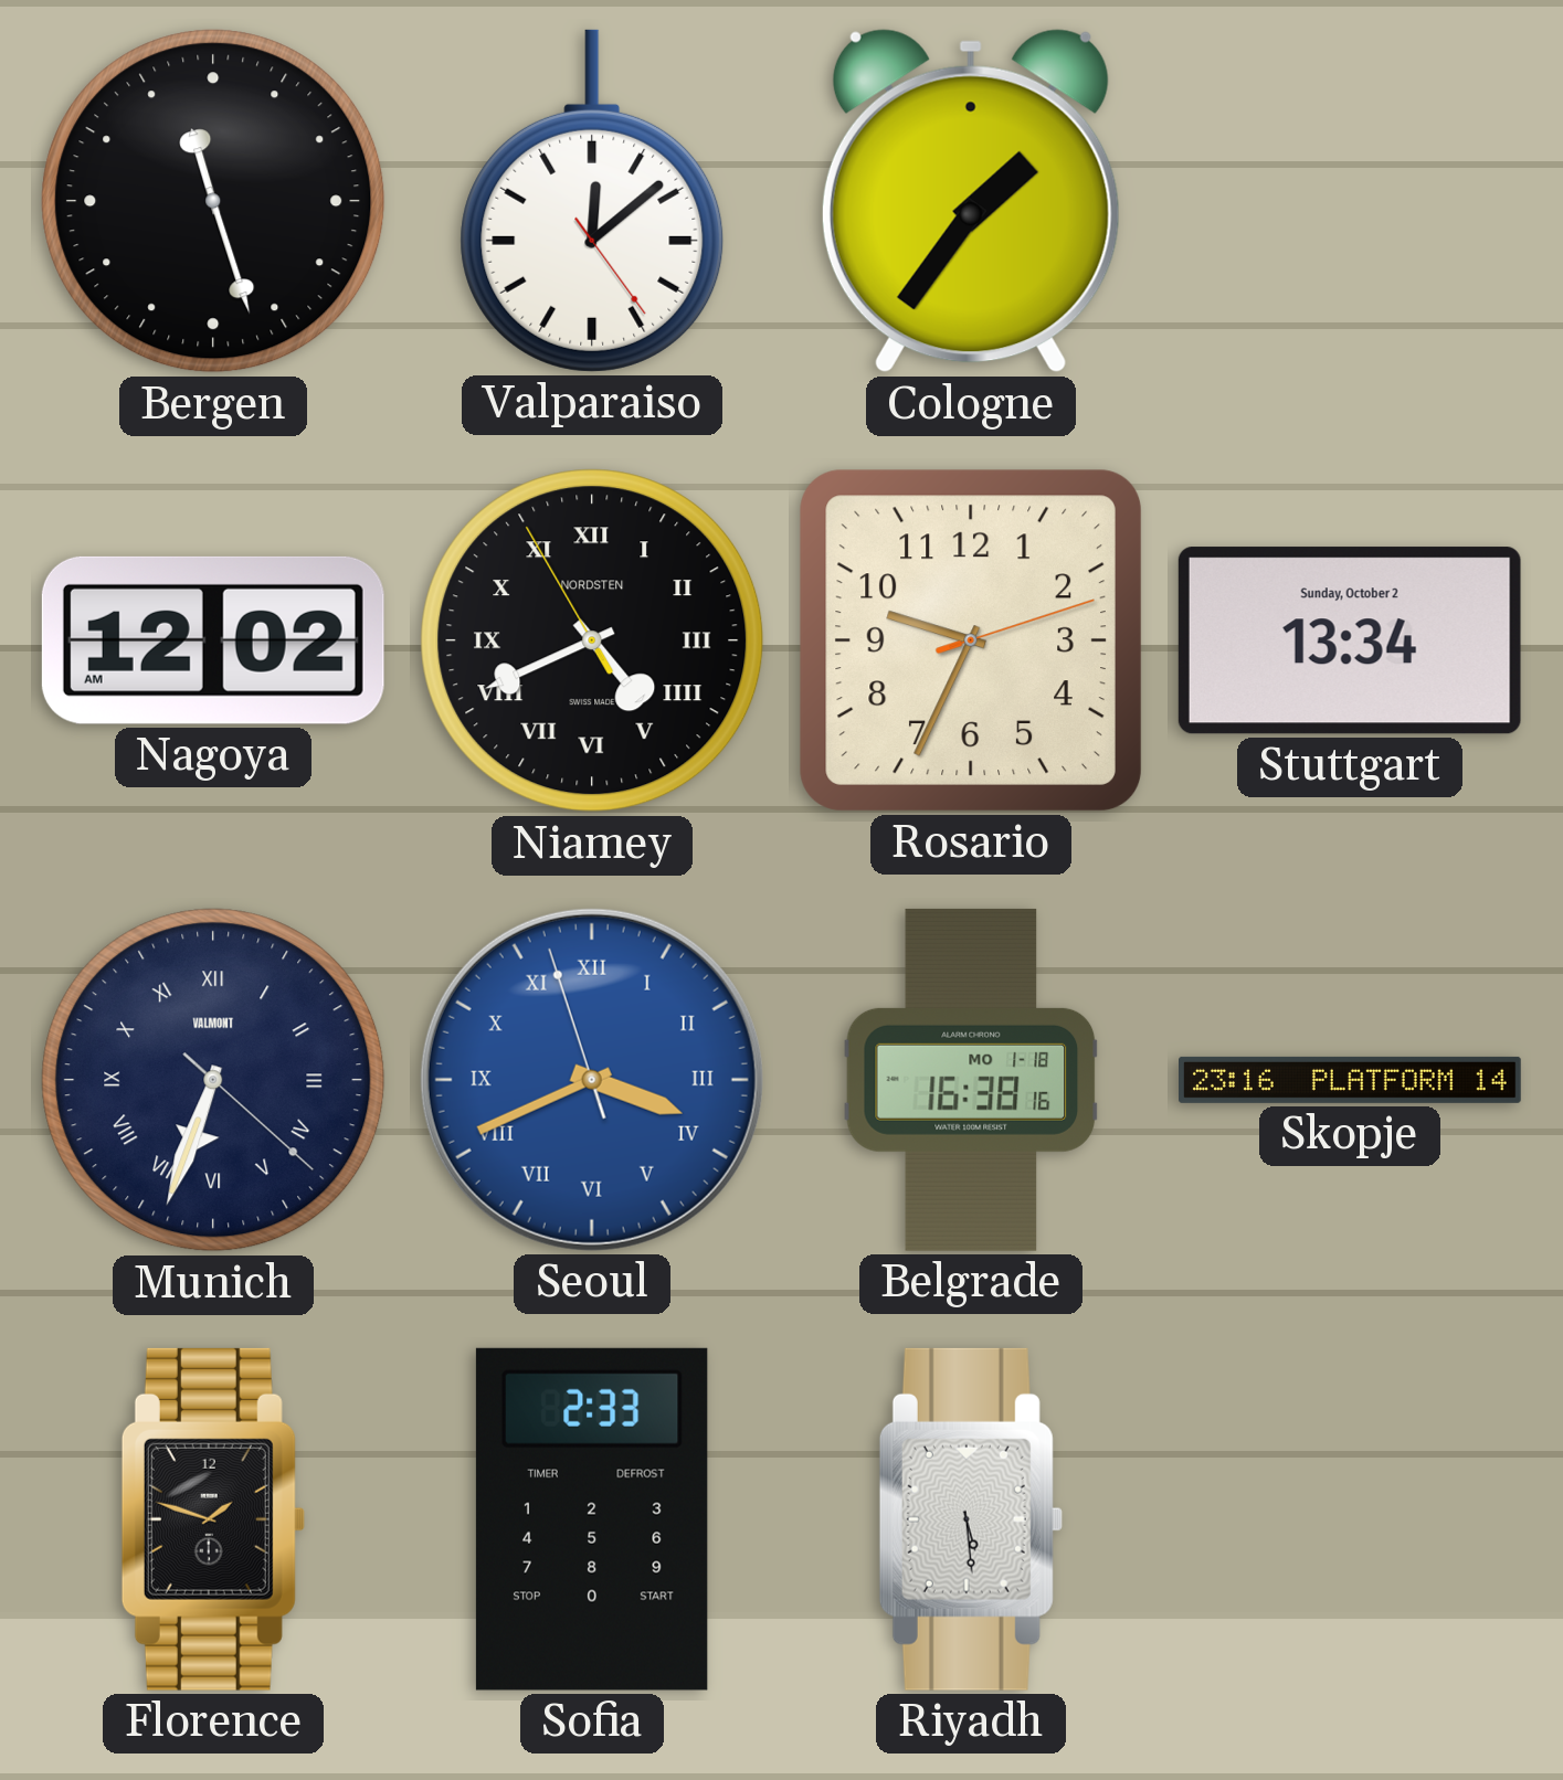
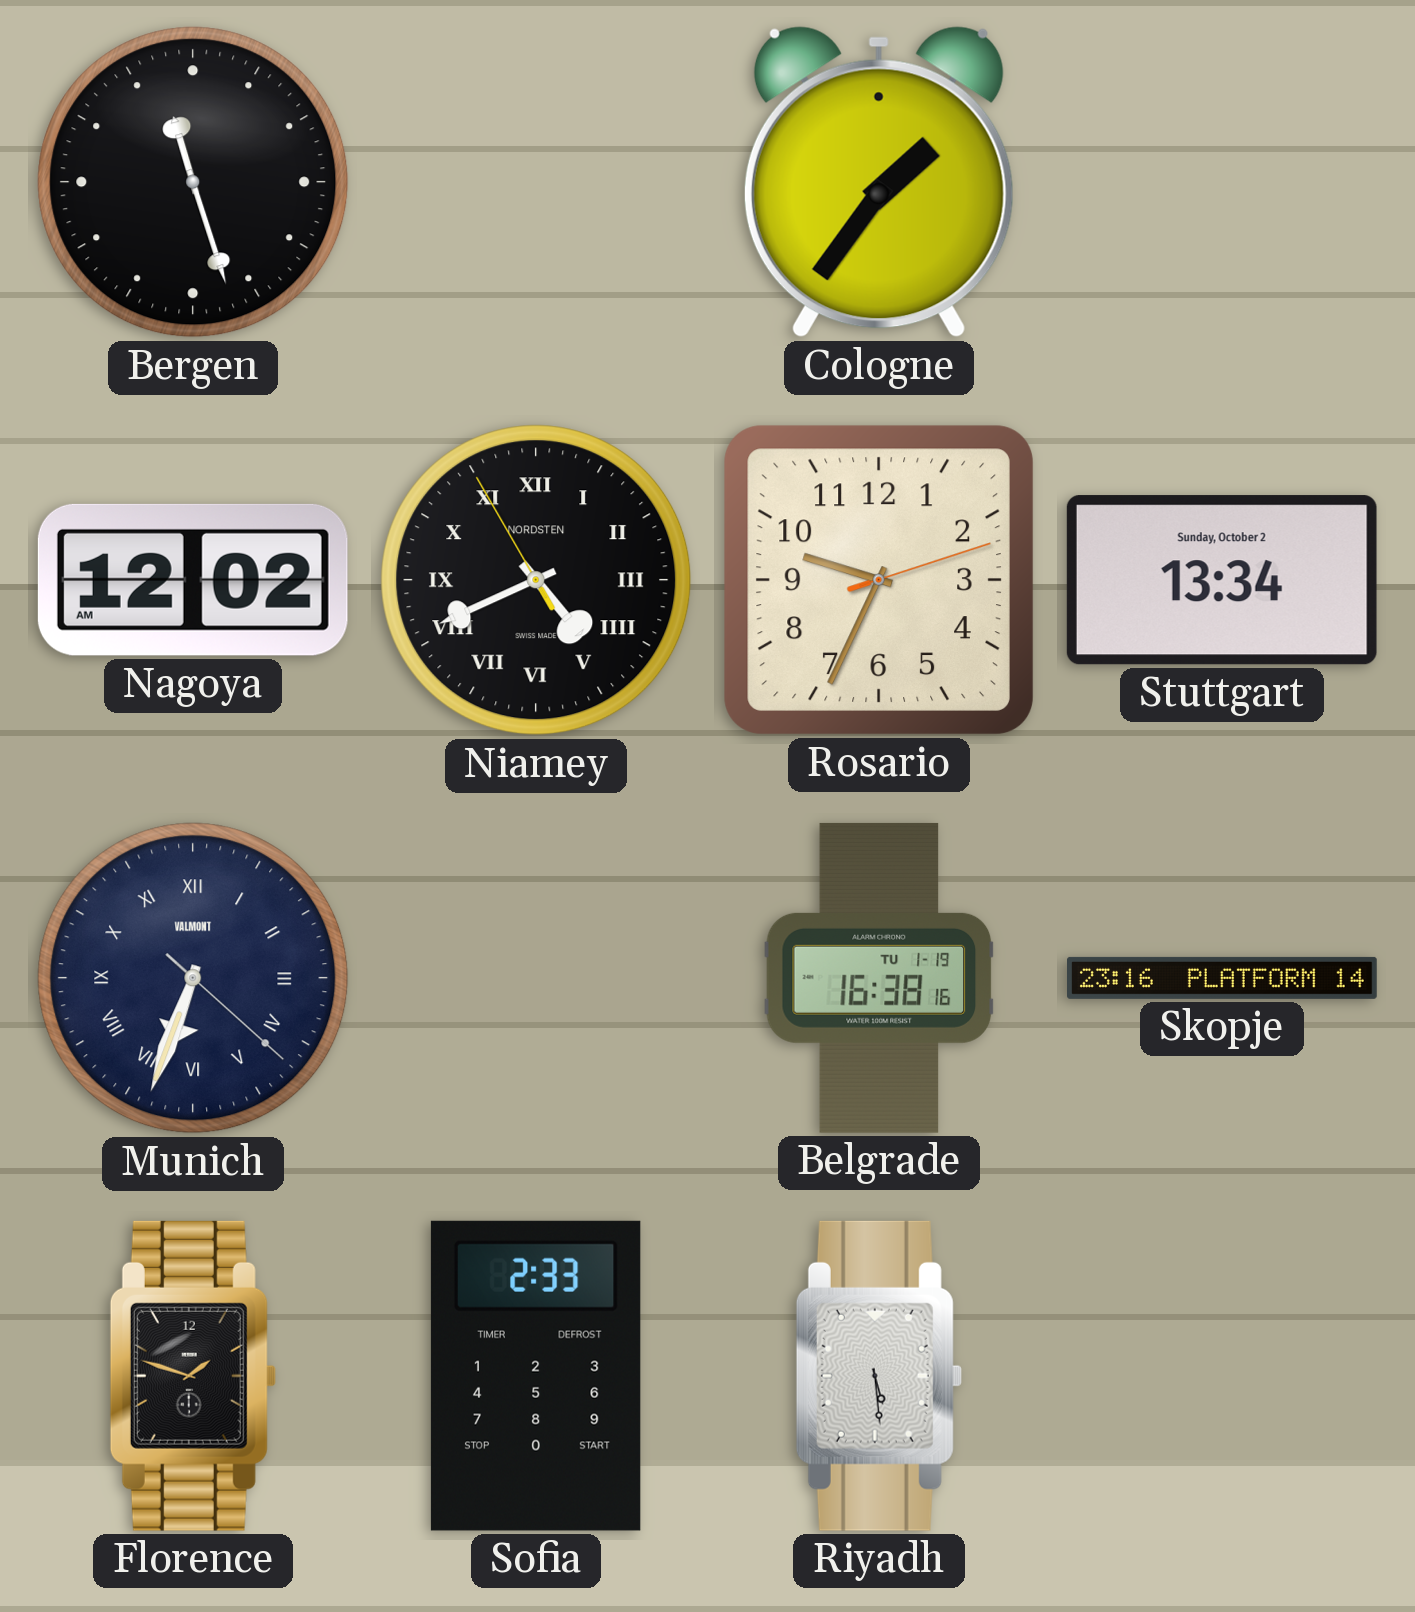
Valparaiso: 12:08 -> none (592, 201)
Seoul: 3:40 -> none (592, 1080)
Belgrade date: MO 1-18 -> TU 1-19 (879, 978)
